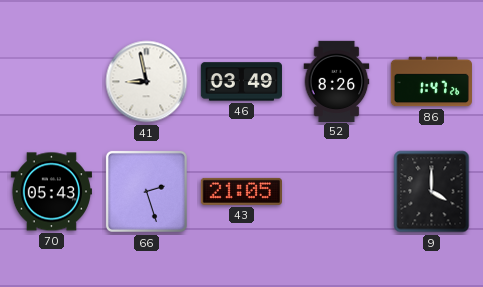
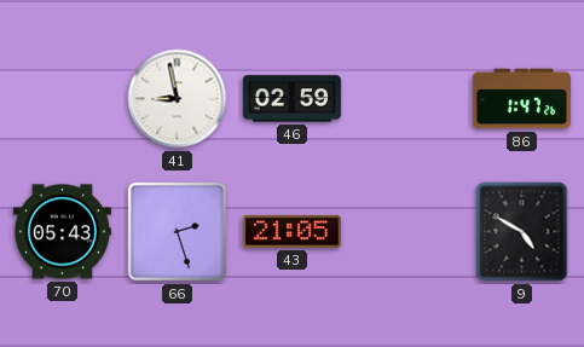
46: 03:49 -> 02:59 (291, 99)
52: 8:26 -> none (337, 81)
9: 4:00 -> 4:50 (522, 232)
